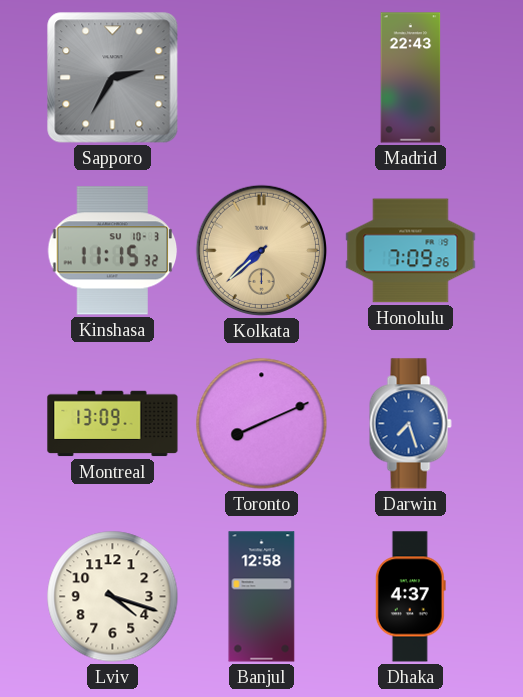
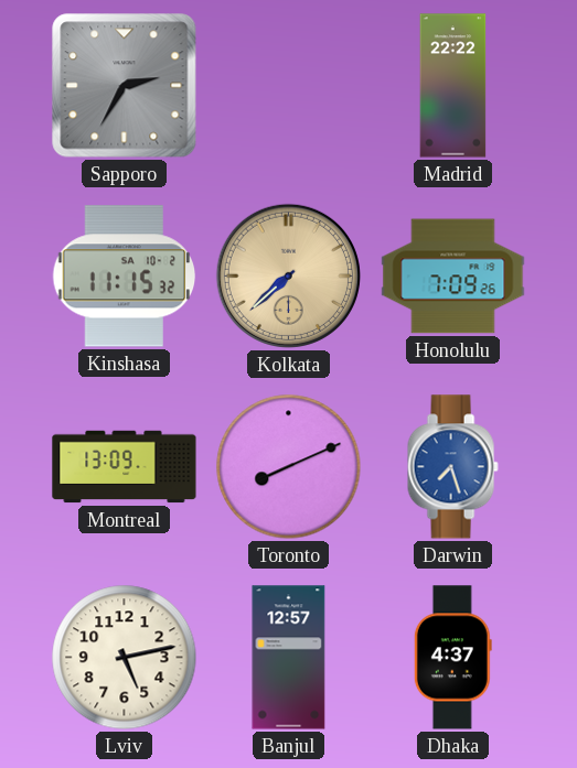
Madrid: 22:43 -> 22:22 (453, 86)
Kinshasa date: SU 10-3 -> SA 10-2 (125, 277)
Lviv: 4:18 -> 5:13 (125, 658)
Banjul: 12:58 -> 12:57 (289, 658)
